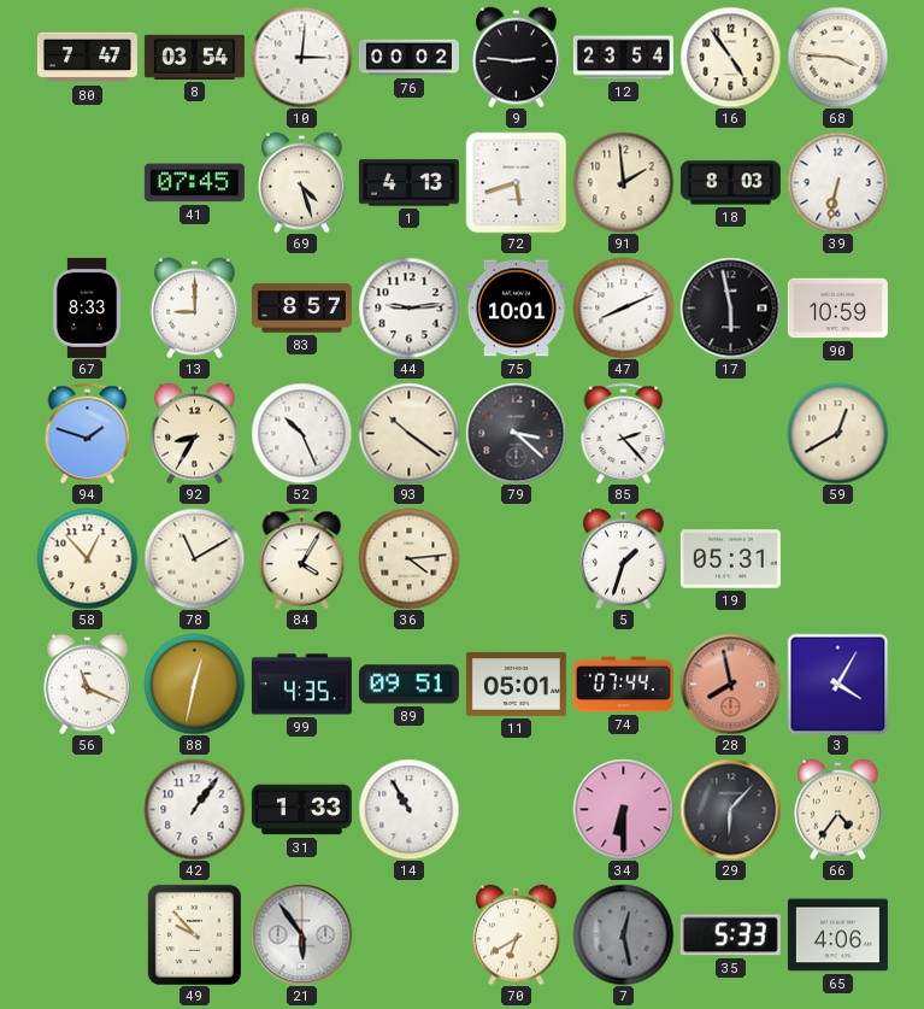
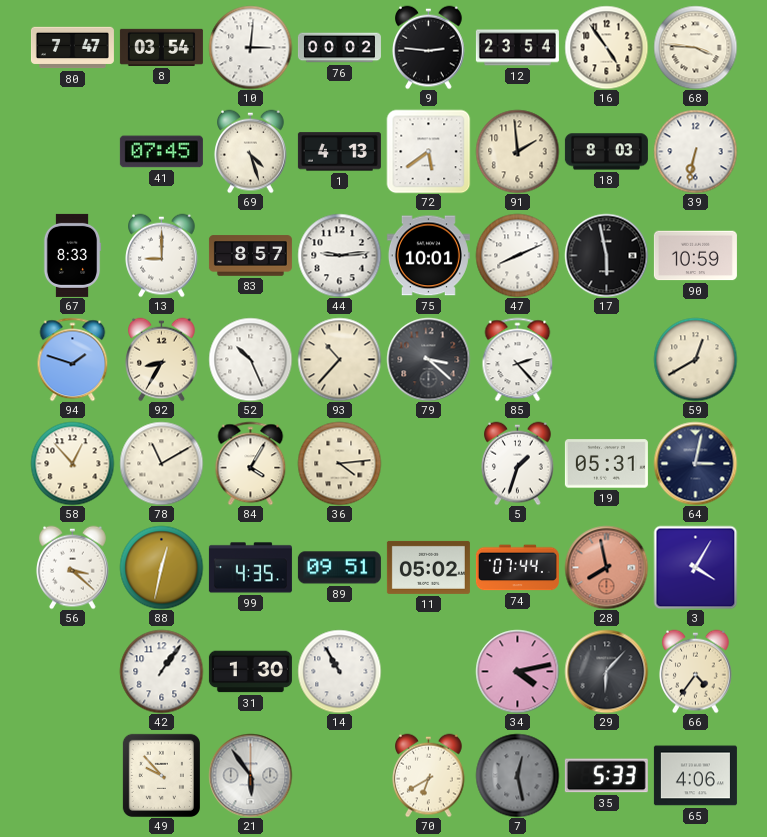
72: 5:42 -> 5:39 (428, 151)
93: 10:21 -> 10:37 (339, 359)
64: none -> 3:02 (695, 463)
56: 11:19 -> 3:22 (73, 567)
11: 05:01 -> 05:02 (428, 567)
31: 1:33 -> 1:30 (250, 672)
34: 6:30 -> 4:13 (517, 671)
